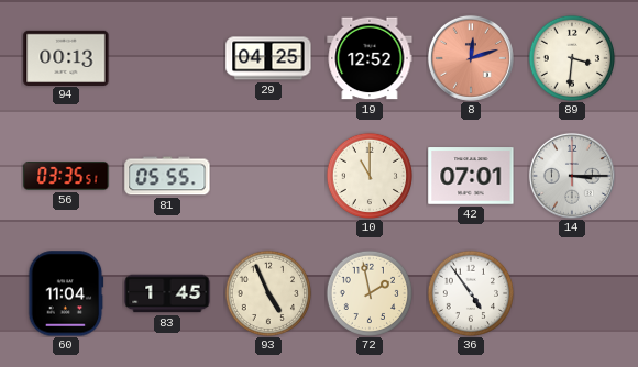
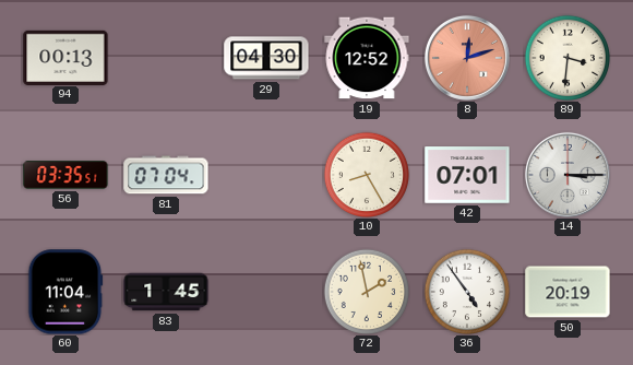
29: 04:25 -> 04:30 (266, 58)
81: 05:55 -> 07:04 (166, 175)
10: 11:00 -> 8:25 (366, 174)
93: 4:56 -> none (267, 292)
50: none -> 20:19 (568, 292)
